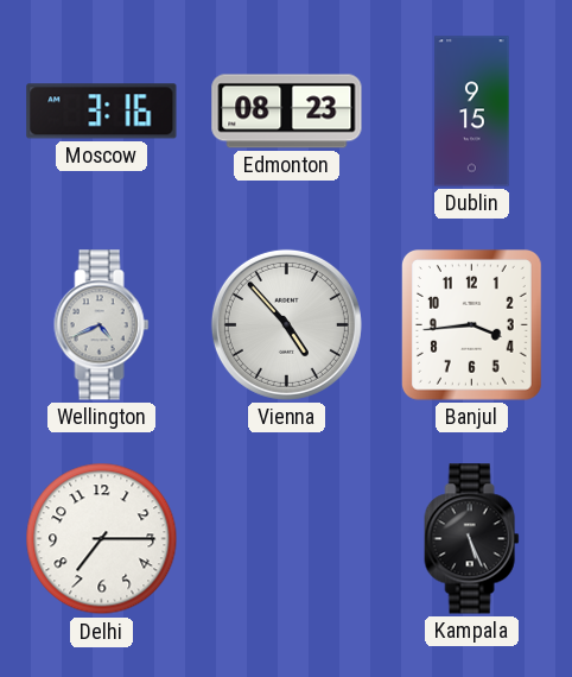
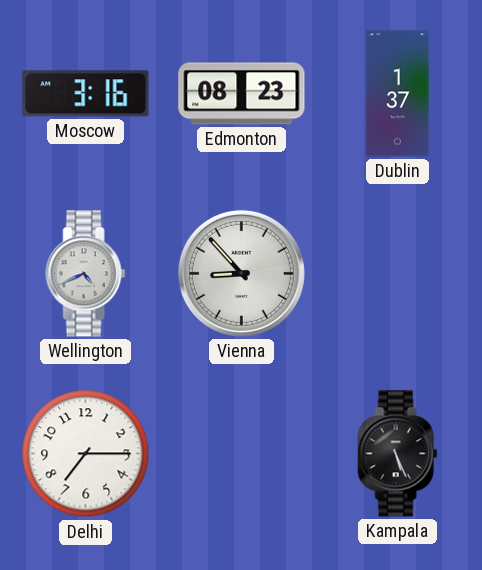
Dublin: 9:15 -> 1:37 (398, 94)
Vienna: 4:53 -> 8:53 (241, 273)
Banjul: 3:44 -> none (471, 325)
